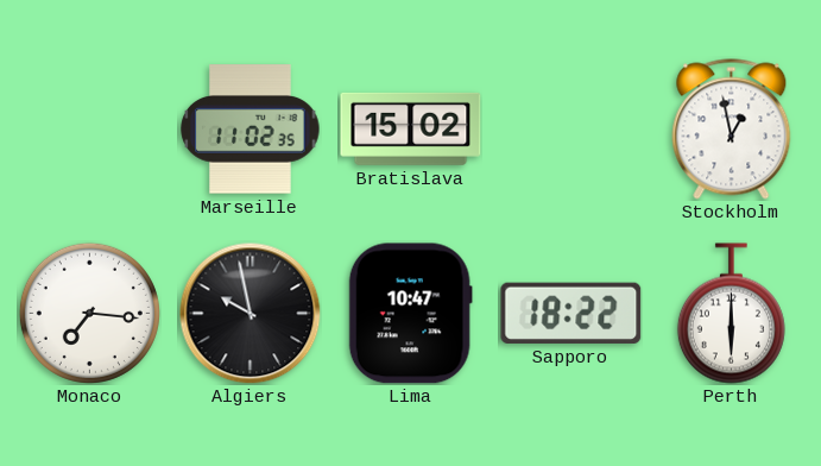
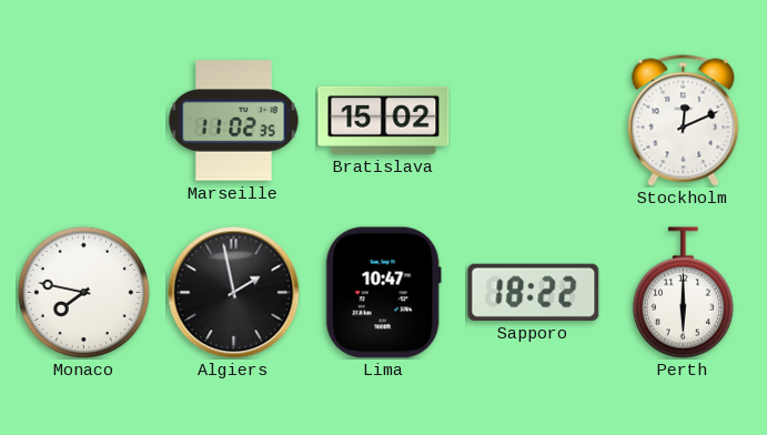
Stockholm: 12:58 -> 12:11 (684, 121)
Monaco: 7:16 -> 7:47 (83, 292)
Algiers: 9:58 -> 1:58 (234, 293)
